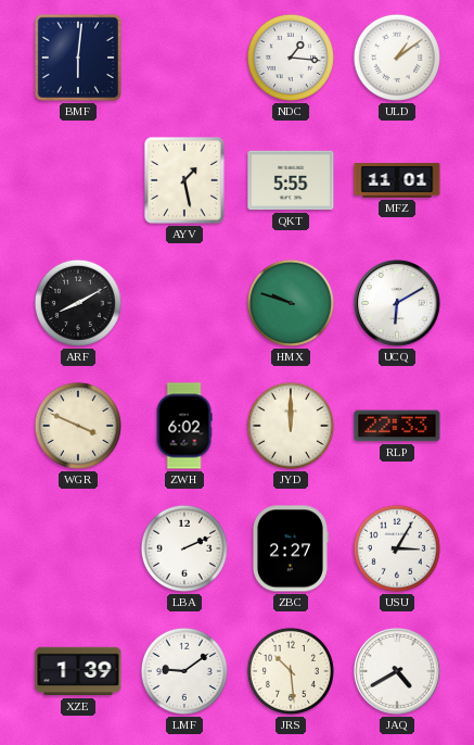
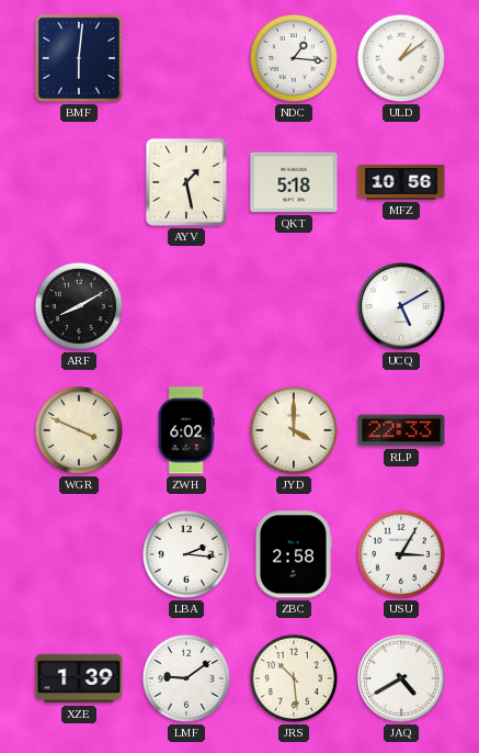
QKT: 5:55 -> 5:18 (294, 182)
MFZ: 11:01 -> 10:56 (401, 182)
HMX: 9:48 -> none (291, 303)
UCQ: 6:10 -> 5:10 (402, 307)
JYD: 12:00 -> 4:00 (294, 430)
LBA: 2:11 -> 2:16 (186, 554)
ZBC: 2:27 -> 2:58 (293, 554)
